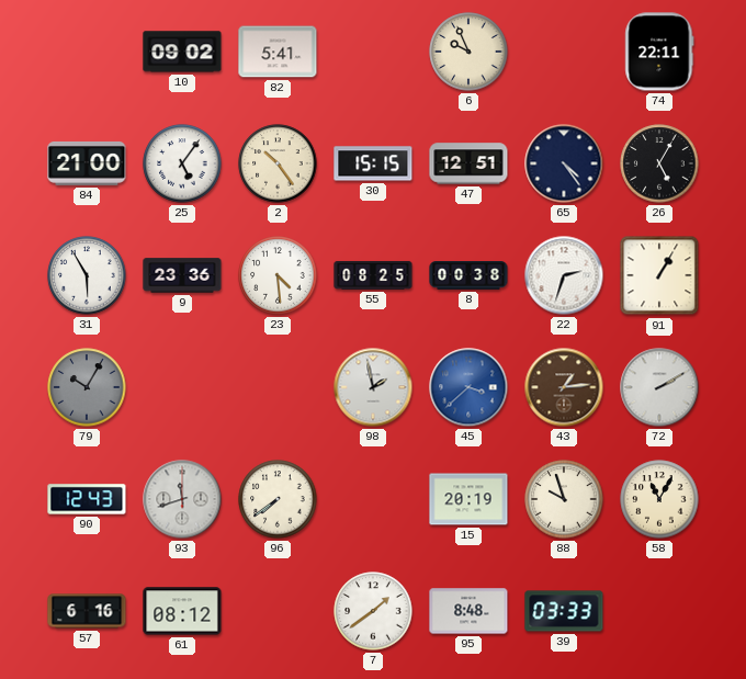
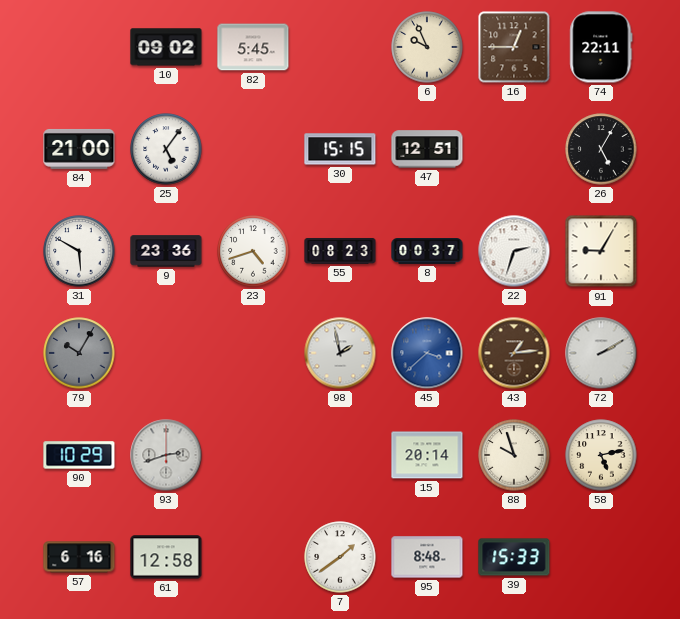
82: 5:41 -> 5:45 (253, 47)
16: none -> 12:45 (514, 47)
2: 10:24 -> none (278, 163)
65: 4:24 -> none (564, 163)
31: 5:55 -> 5:50 (79, 251)
23: 4:29 -> 4:42 (253, 251)
55: 08:25 -> 08:23 (340, 251)
8: 00:38 -> 00:37 (427, 252)
91: 1:05 -> 9:05 (601, 251)
90: 12:43 -> 10:29 (79, 455)
93: 11:42 -> 2:42 (166, 455)
96: 7:39 -> none (278, 499)
15: 20:19 -> 20:14 (427, 455)
58: 11:05 -> 5:13 (601, 455)
61: 08:12 -> 12:58 (166, 557)
39: 03:33 -> 15:33 (514, 557)
